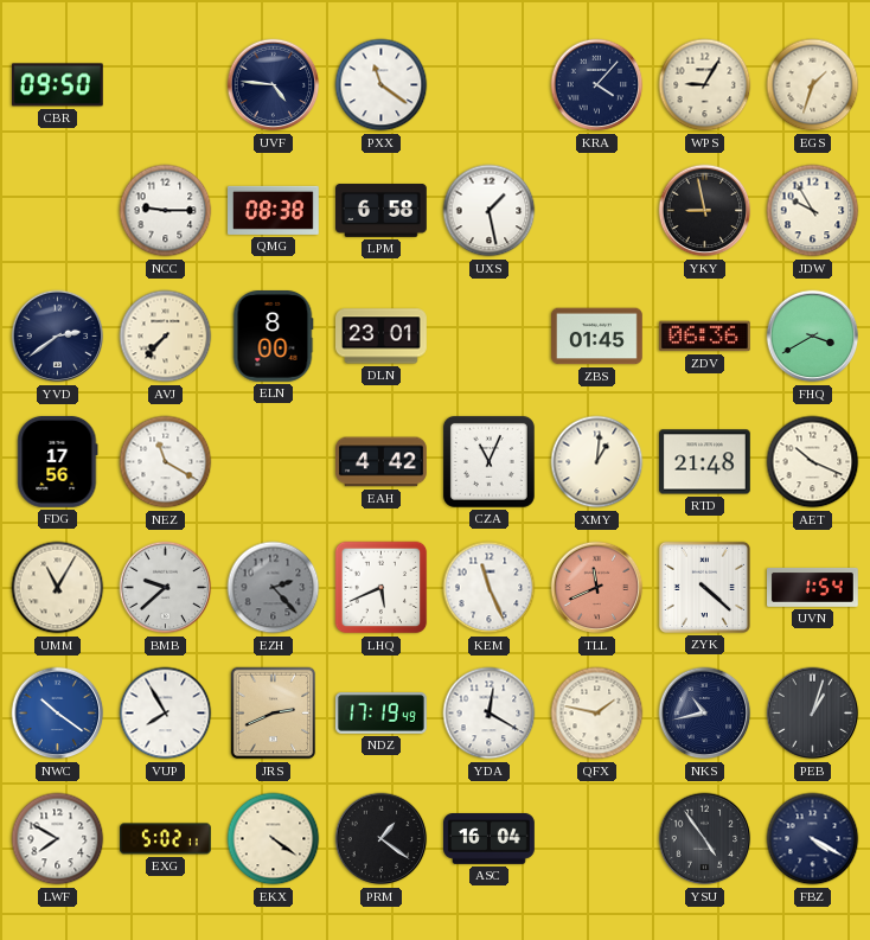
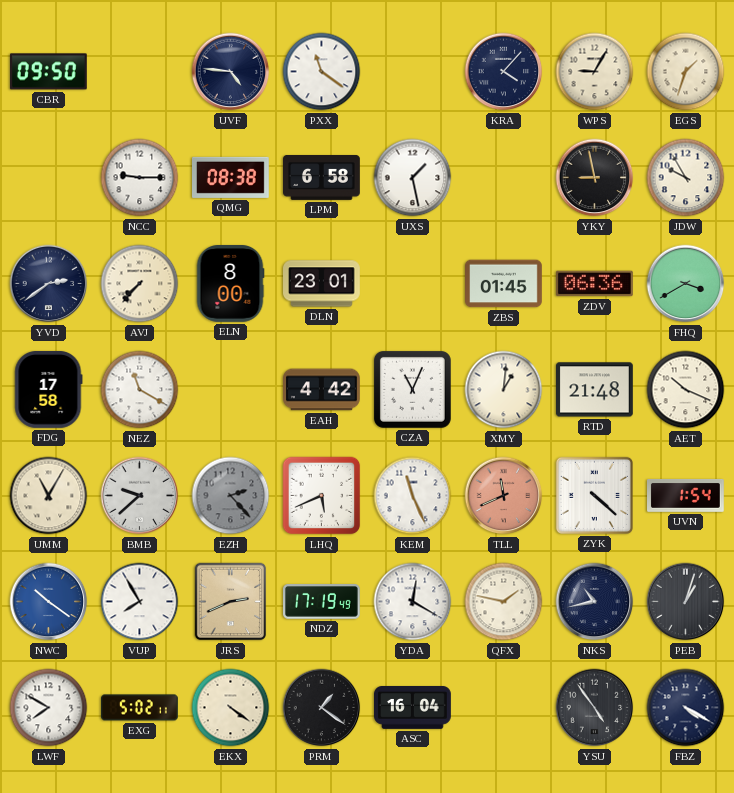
FDG: 17:56 -> 17:58 (49, 390)
